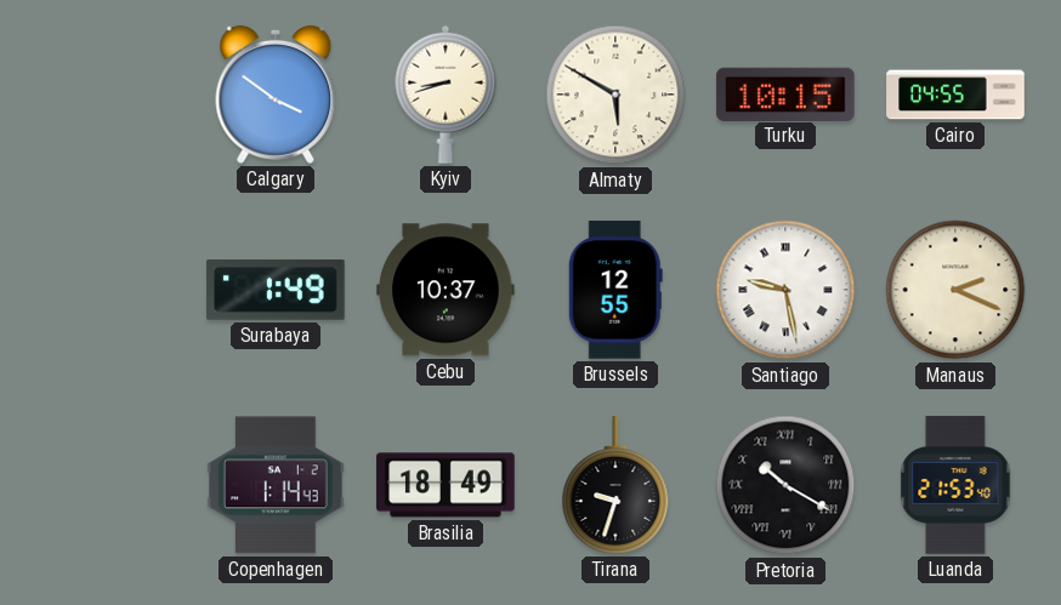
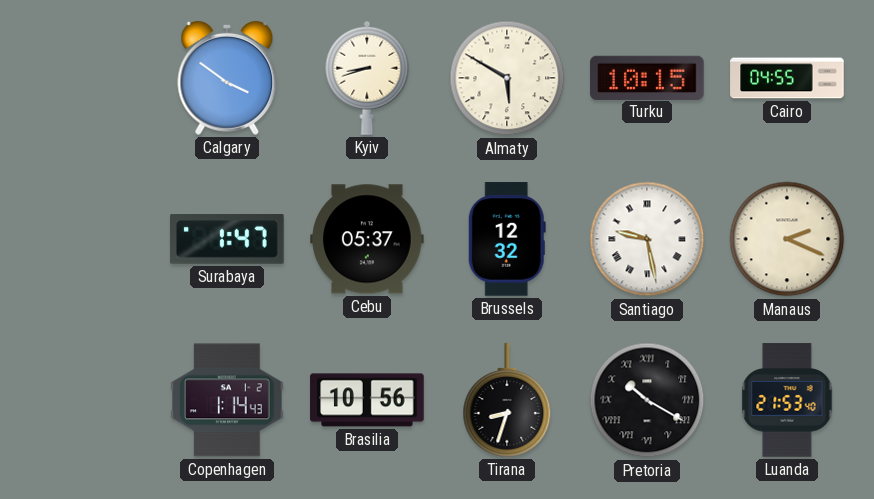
Surabaya: 1:49 -> 1:47 (227, 240)
Cebu: 10:37 -> 05:37 (367, 239)
Brussels: 12:55 -> 12:32 (507, 239)
Brasilia: 18:49 -> 10:56 (367, 400)
Tirana: 9:33 -> 8:33 (507, 400)
